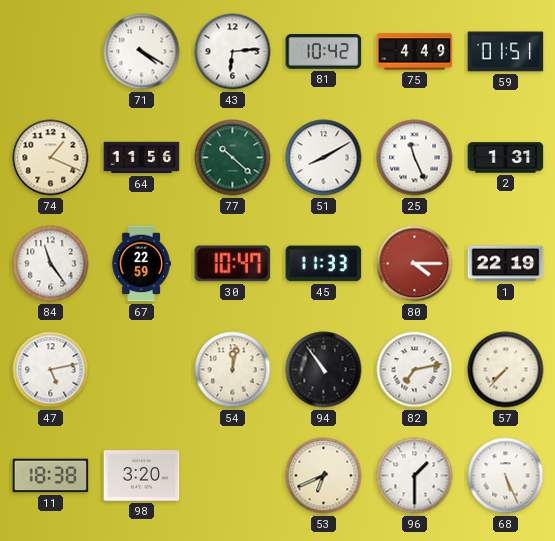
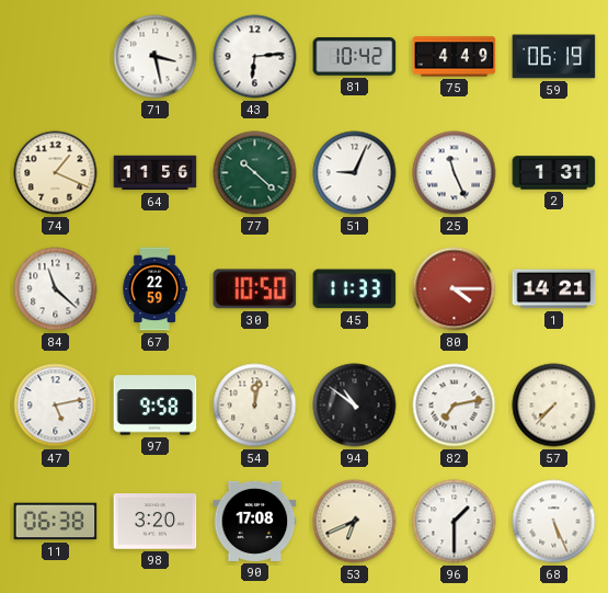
71: 4:20 -> 3:28 (156, 57)
59: 01:51 -> 06:19 (554, 57)
51: 8:10 -> 9:04 (355, 173)
84: 11:24 -> 11:22 (56, 289)
30: 10:47 -> 10:50 (255, 289)
1: 22:19 -> 14:21 (554, 289)
97: none -> 9:58 (156, 406)
94: 10:54 -> 10:51 (355, 406)
11: 18:38 -> 06:38 (56, 522)
90: none -> 17:08 (255, 521)
